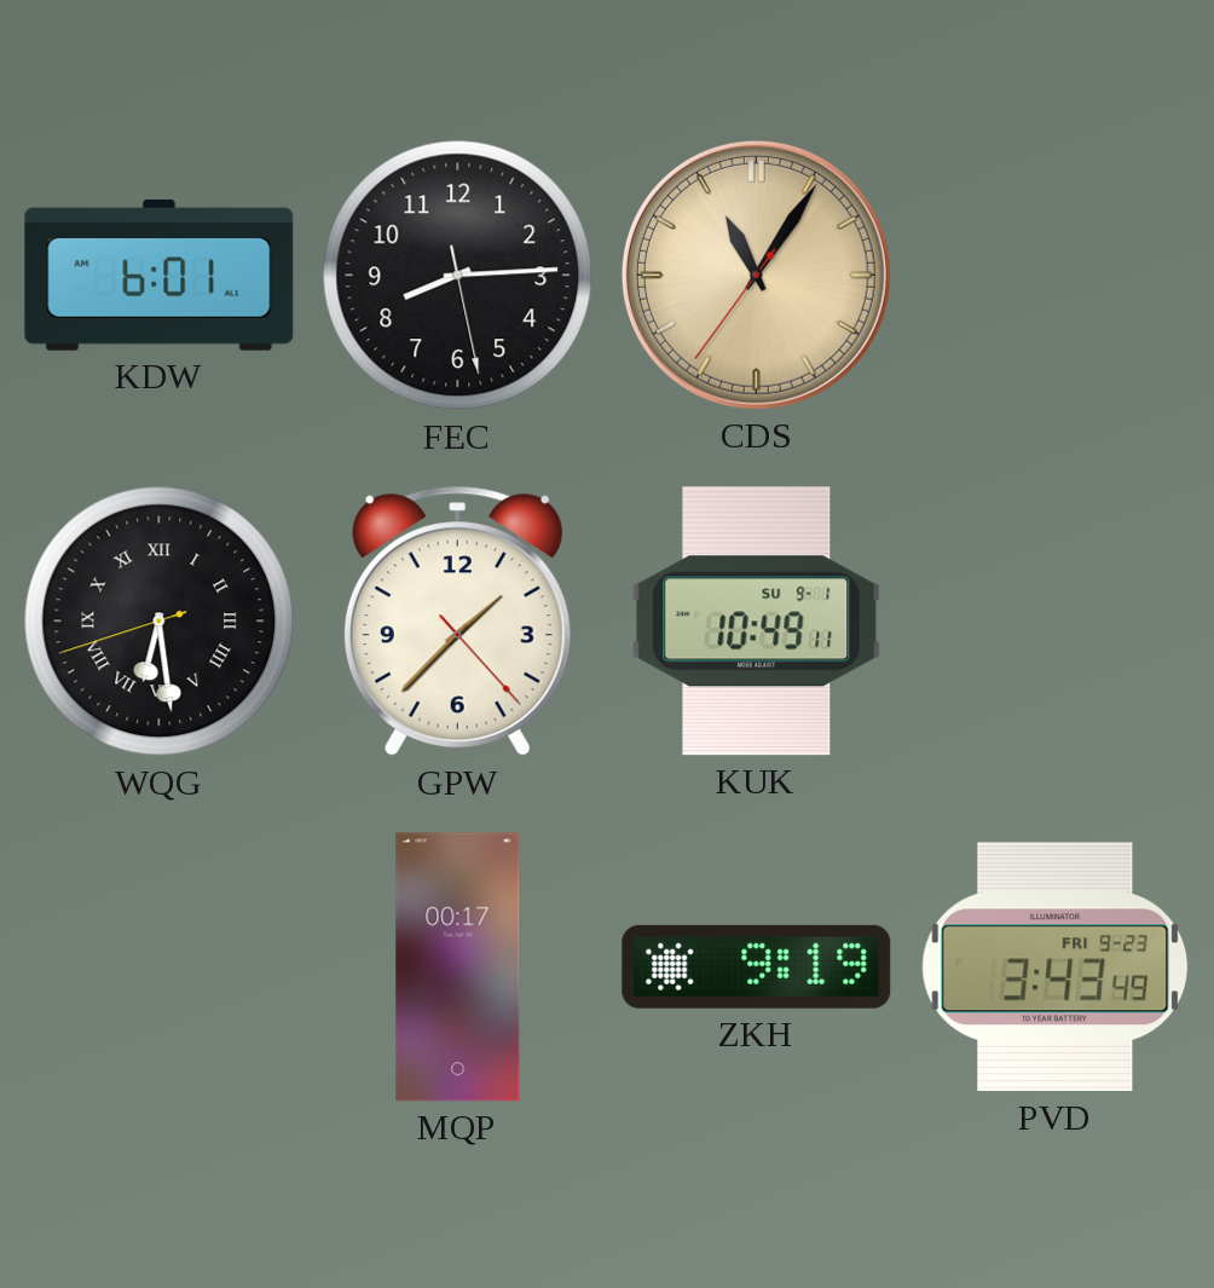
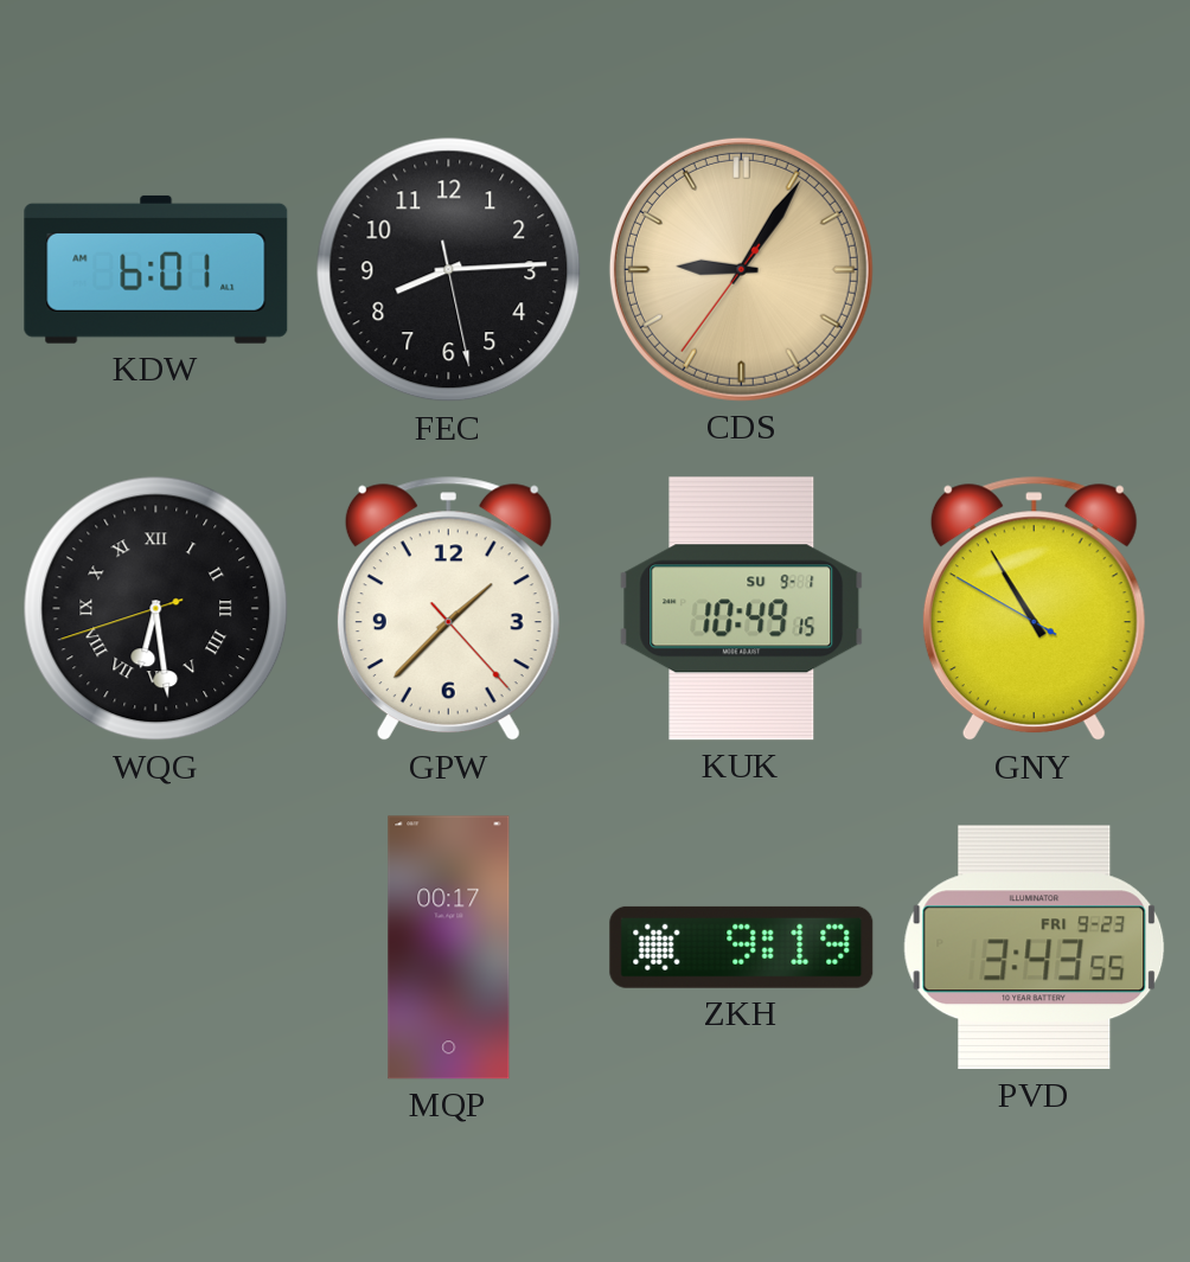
CDS: 11:05 -> 9:05 (741, 269)
KUK: 10:49:11 -> 10:49:15 (742, 609)
GNY: none -> 10:54 (1034, 609)
PVD: 3:43:49 -> 3:43:55 (1035, 948)
